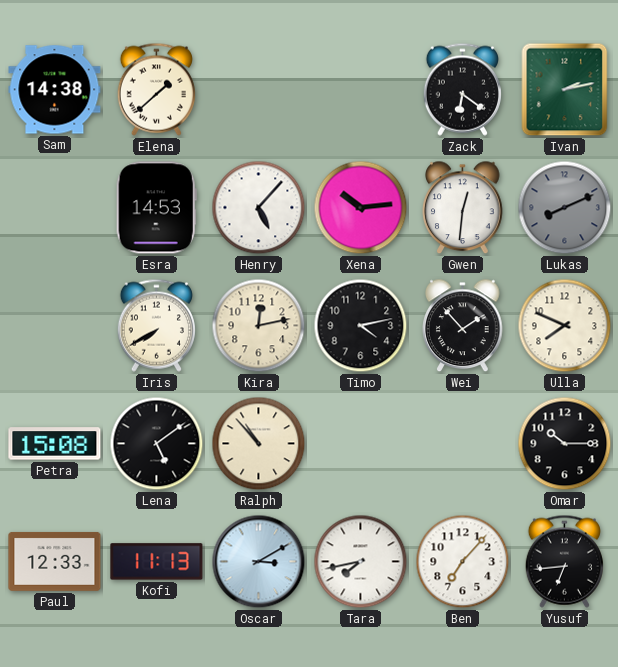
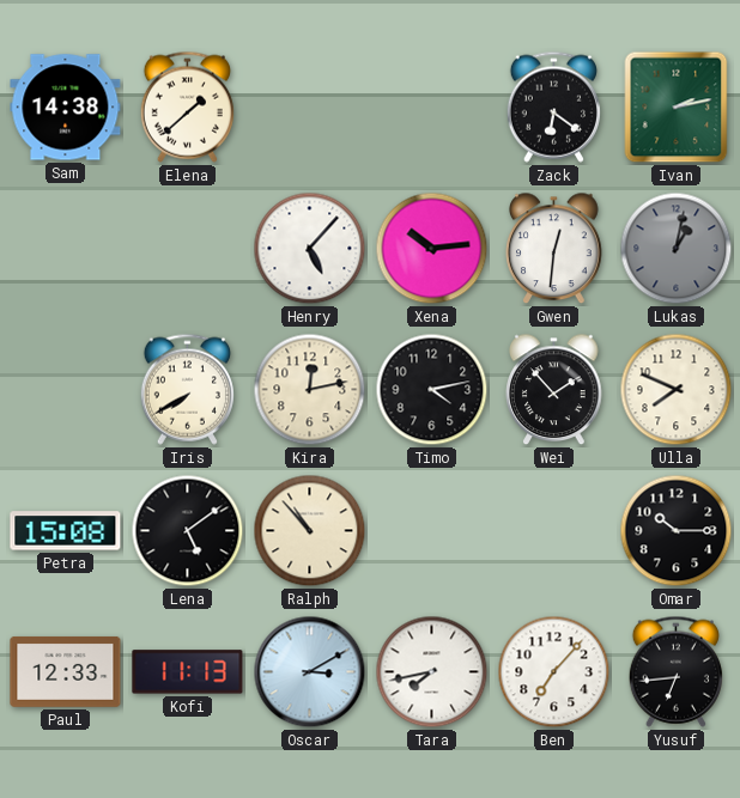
Esra: 14:53 -> none (156, 208)
Lukas: 8:11 -> 1:02 (677, 249)
